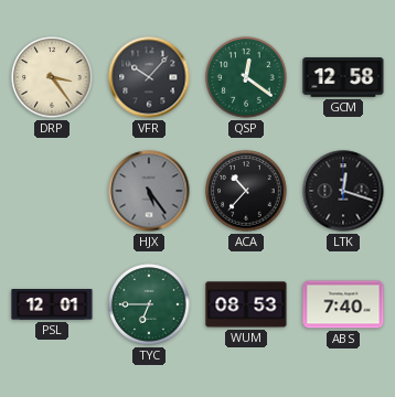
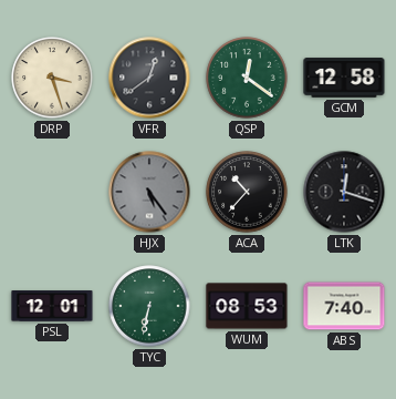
DRP: 3:24 -> 3:27 (52, 78)
VFR: 10:07 -> 12:39 (149, 78)
TYC: 6:45 -> 6:32 (149, 306)
